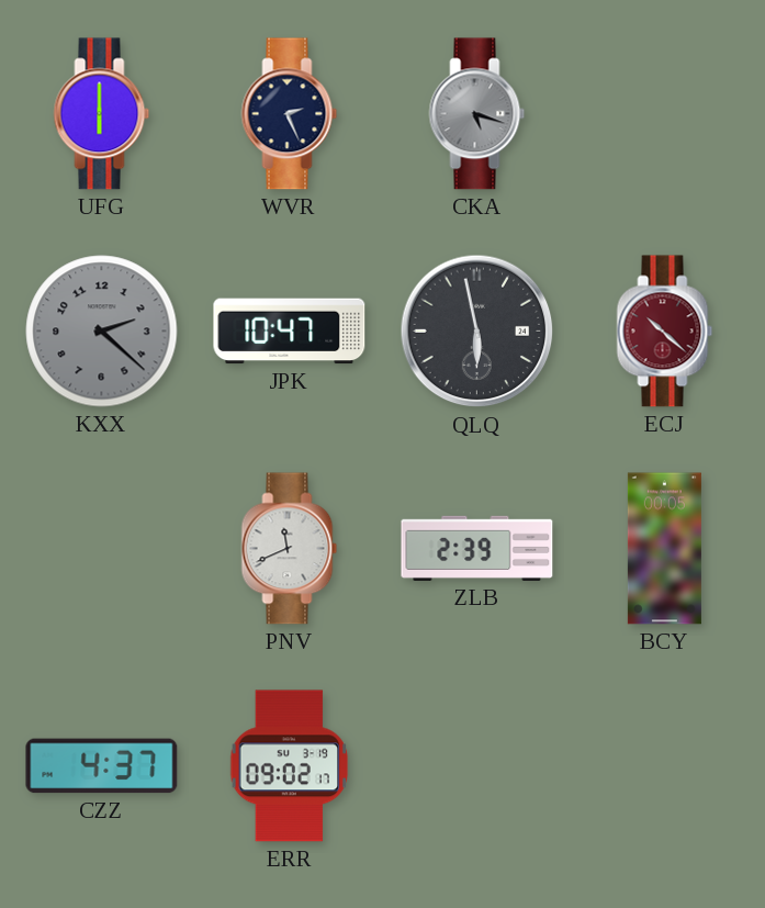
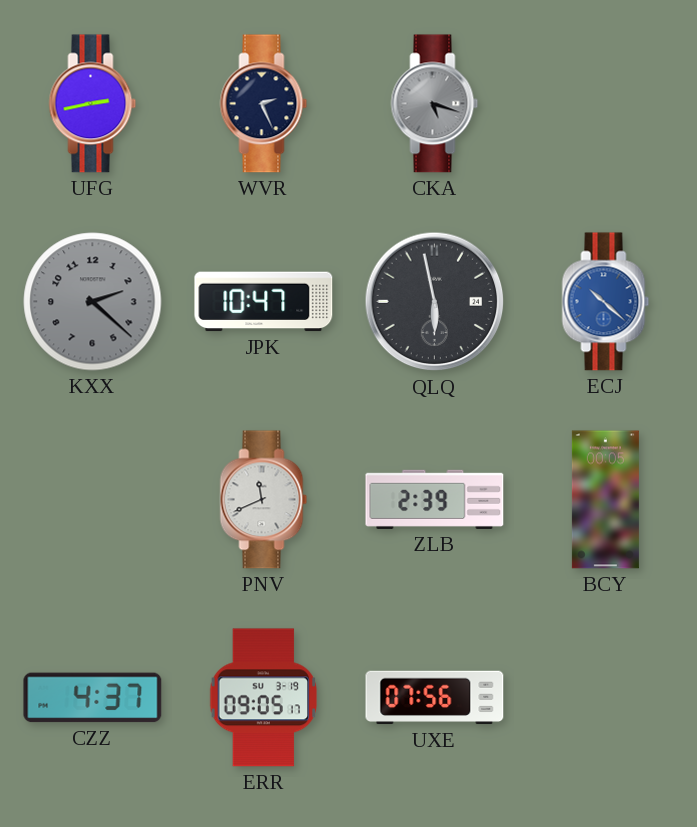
UFG: 6:00 -> 2:43 (93, 104)
ECJ dial: burgundy -> blue (606, 302)
ERR: 09:02 -> 09:05 (264, 698)
UXE: none -> 07:56 (435, 698)
